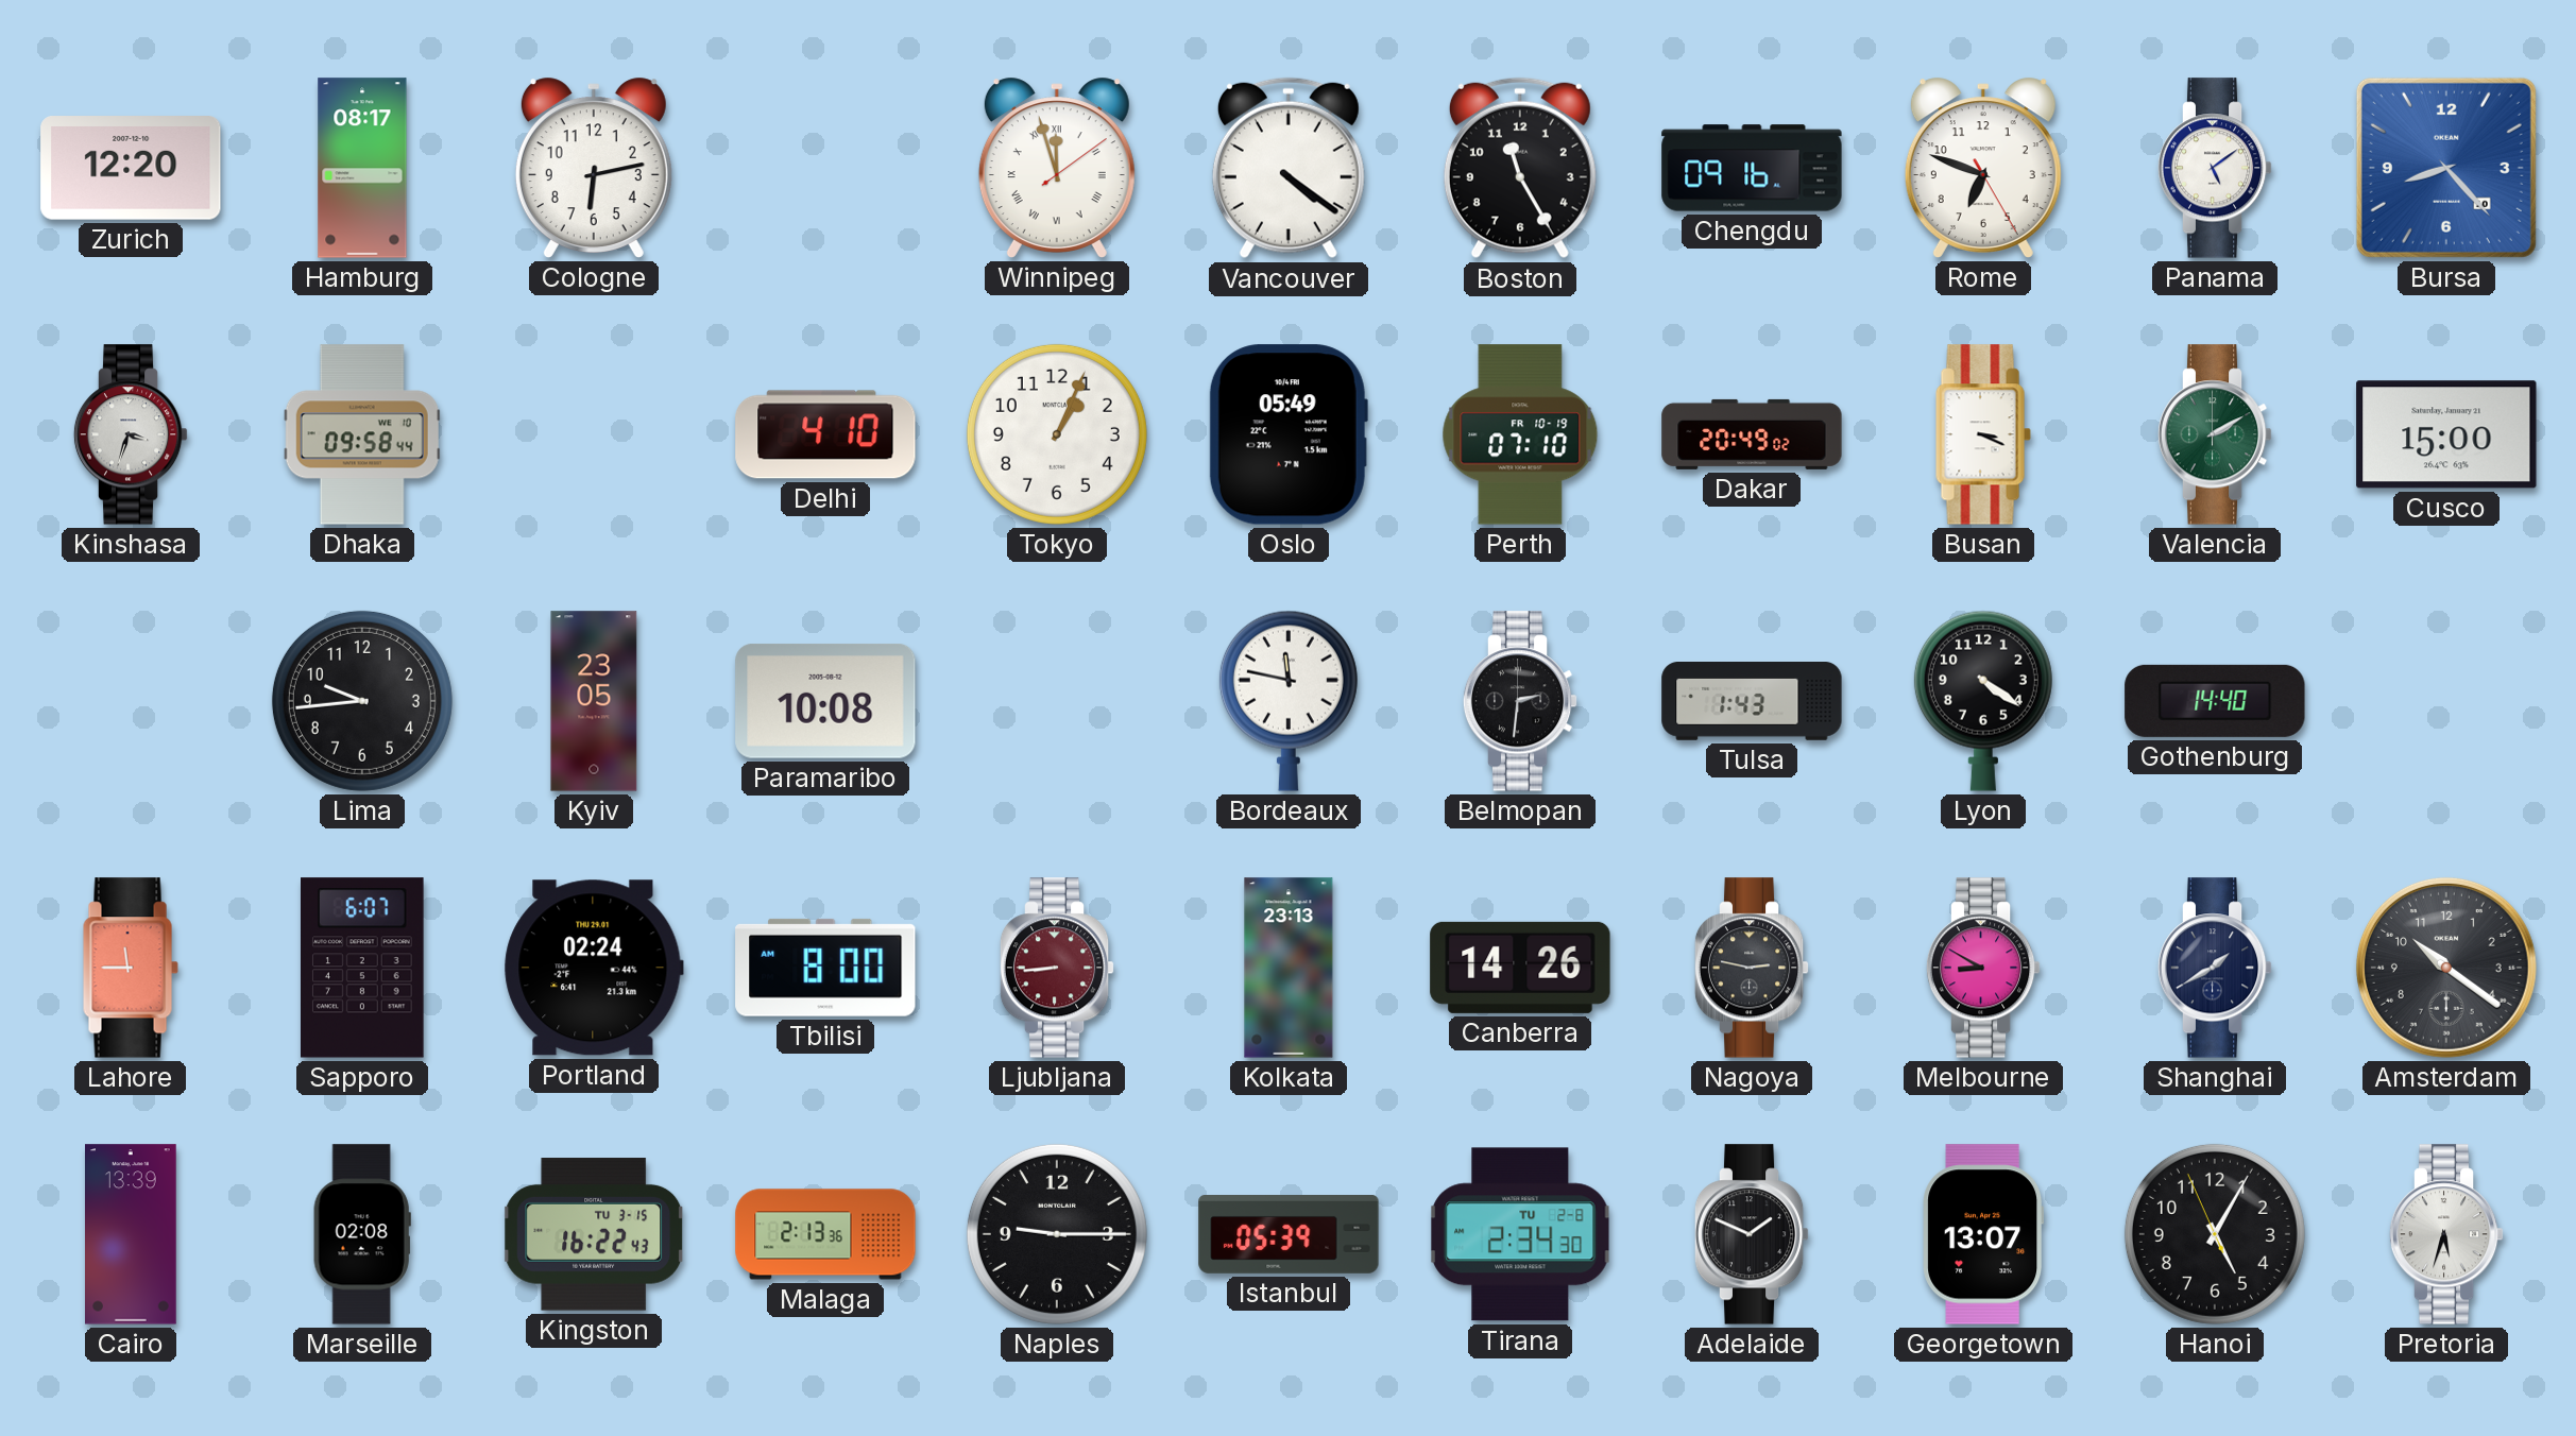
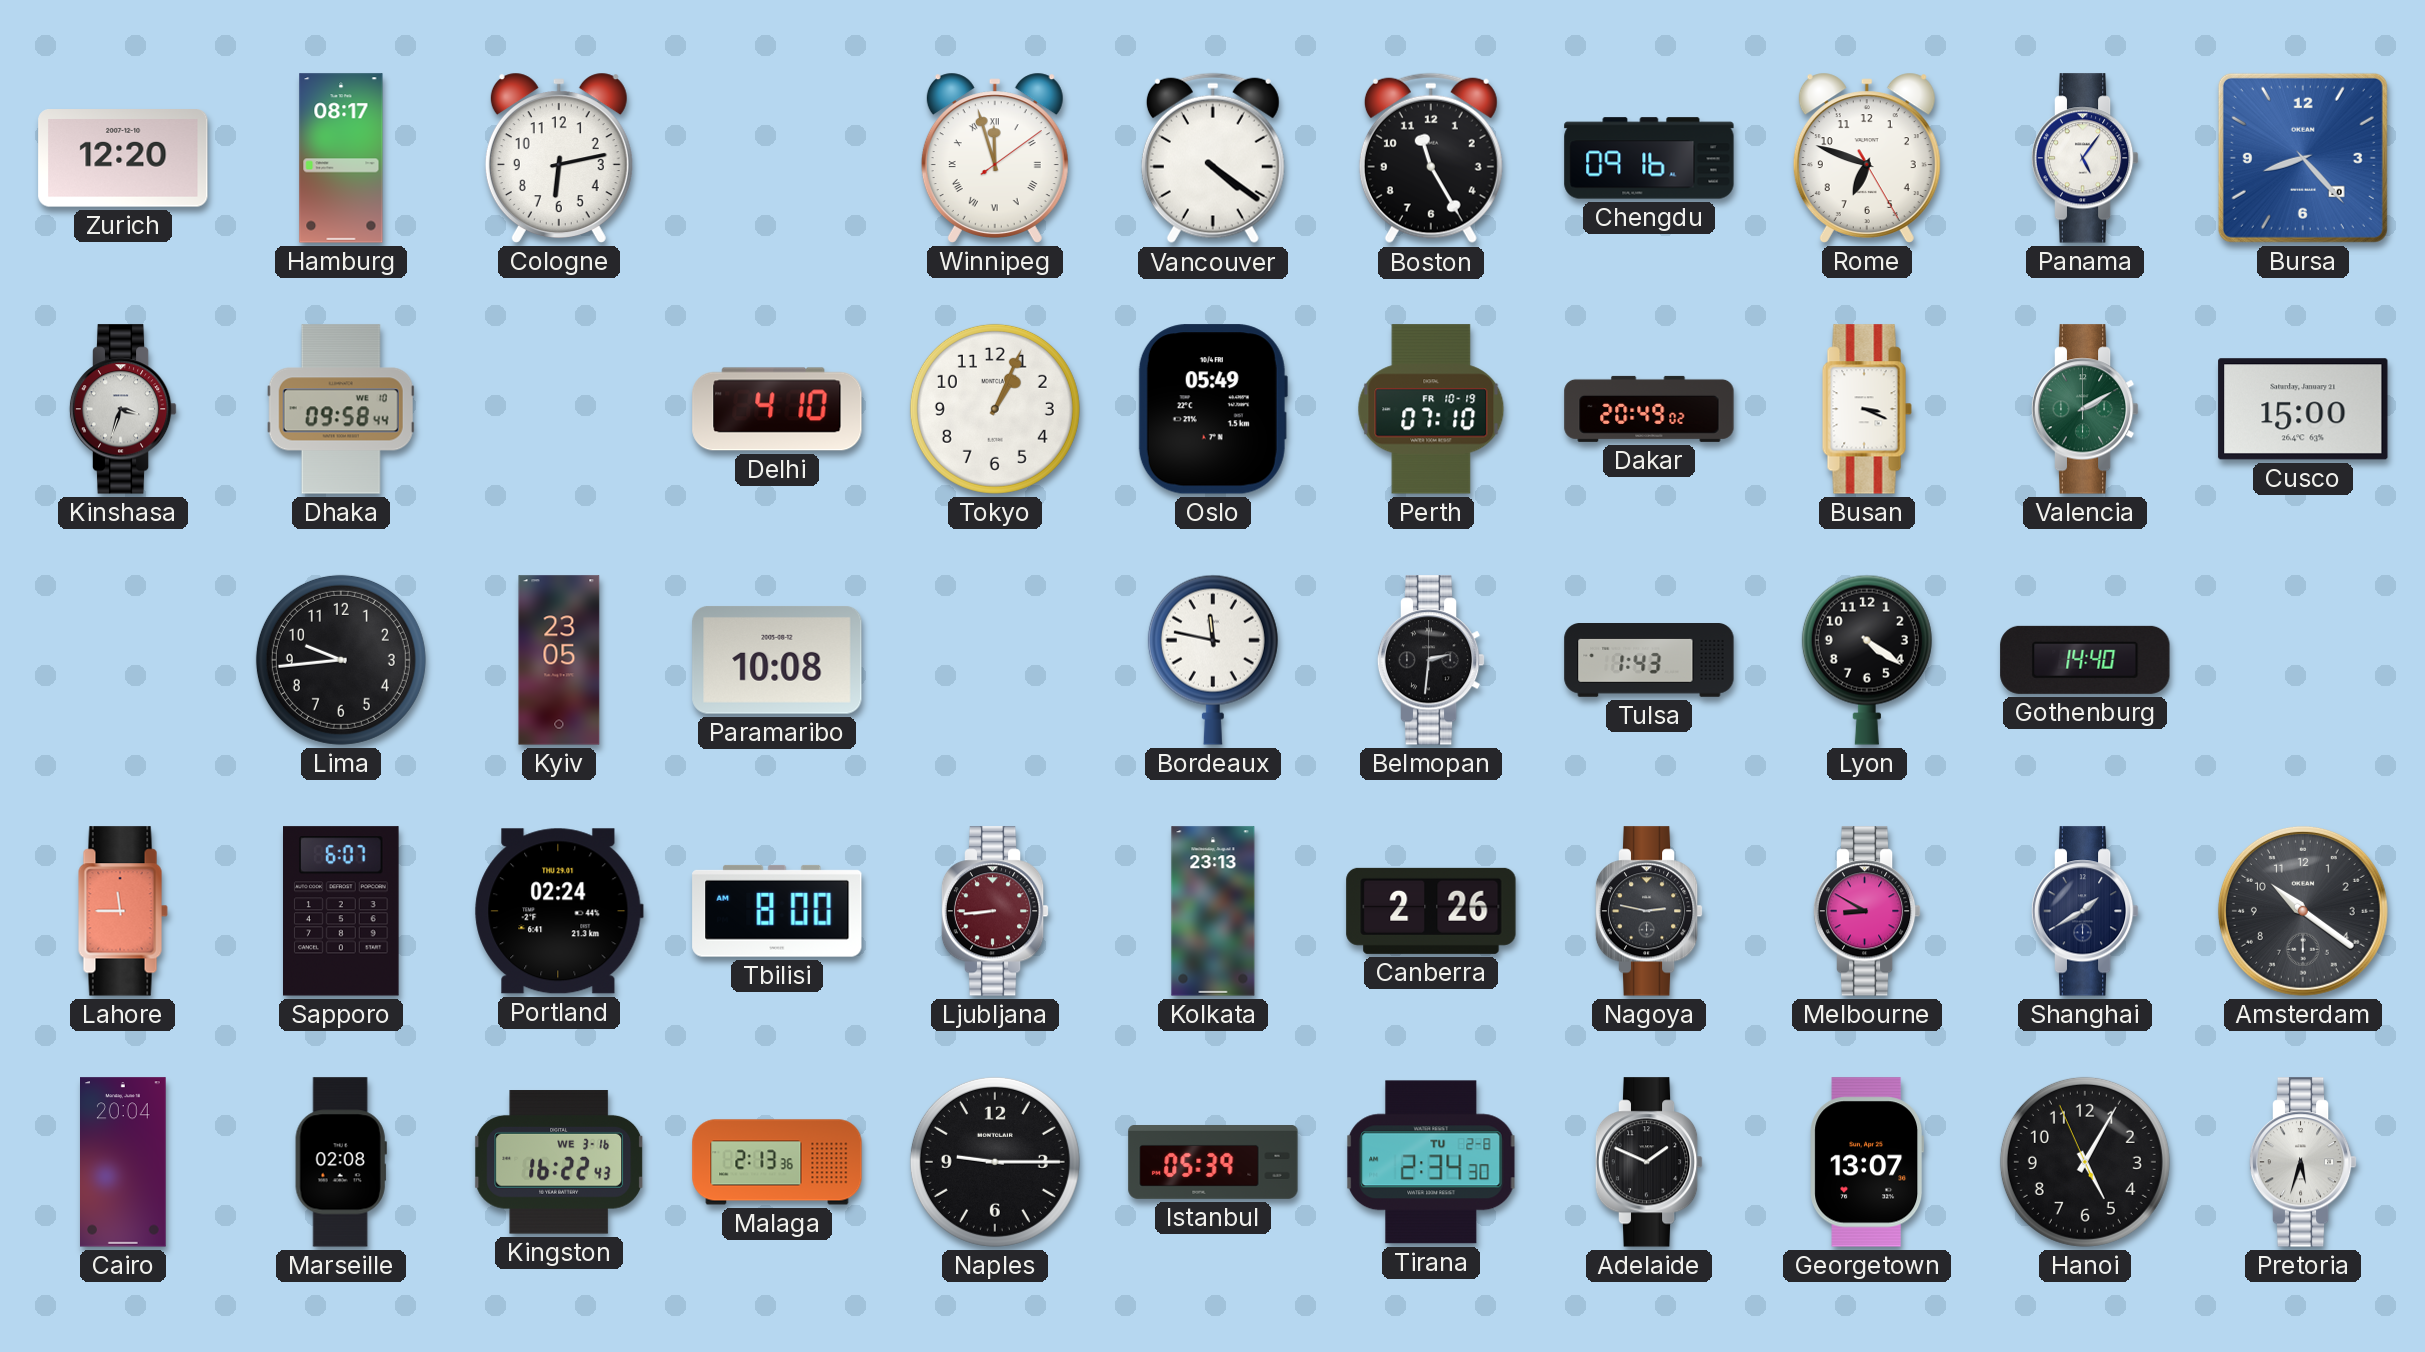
Panama: 5:09 -> 5:06 (2085, 158)
Canberra: 14:26 -> 2:26 (1431, 911)
Cairo: 13:39 -> 20:04 (124, 1162)
Kingston date: TU 3-15 -> WE 3-16 (559, 1162)
